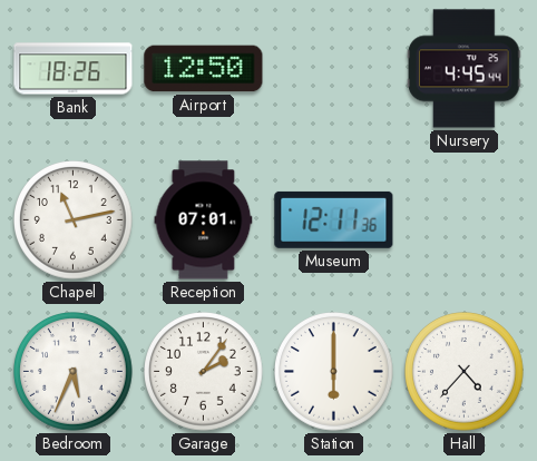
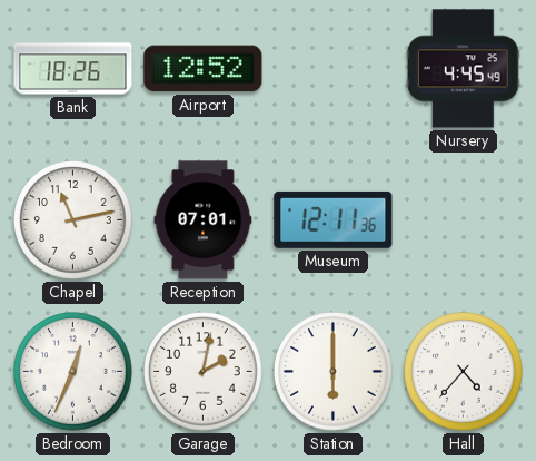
Airport: 12:50 -> 12:52 (204, 69)
Nursery: 4:45:44 -> 4:45:49 (463, 69)
Bedroom: 5:34 -> 12:34 (73, 372)
Garage: 2:06 -> 2:02 (204, 372)
